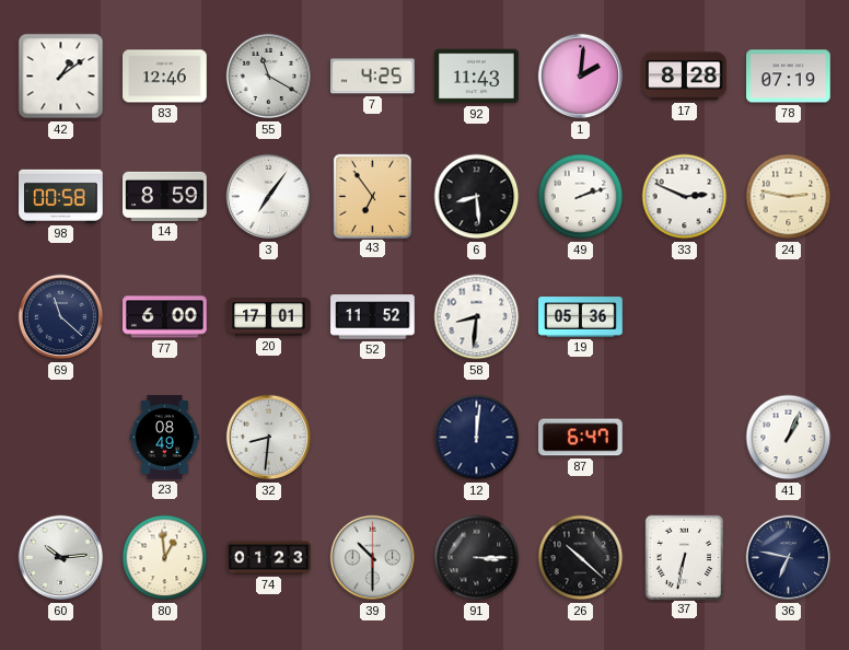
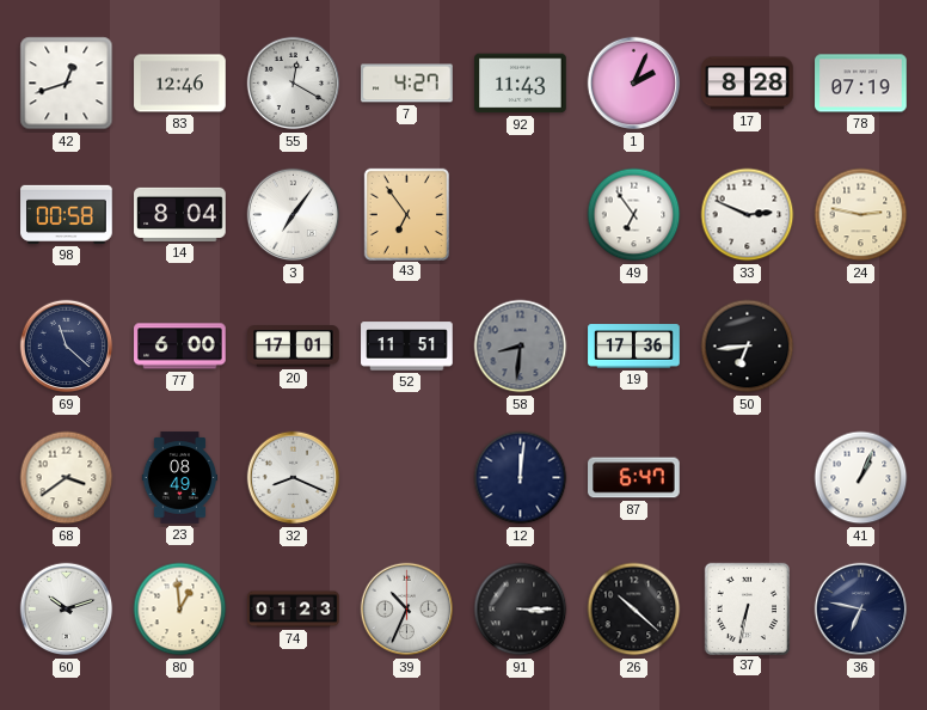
42: 1:09 -> 12:42 (67, 84)
55: 11:20 -> 12:20 (294, 84)
7: 4:25 -> 4:27 (407, 84)
1: 2:01 -> 2:04 (634, 84)
14: 8:59 -> 8:04 (180, 214)
6: 8:29 -> none (477, 197)
49: 2:12 -> 6:54 (634, 215)
52: 11:52 -> 11:51 (407, 347)
58 dial: white -> grey (521, 347)
19: 05:36 -> 17:36 (634, 347)
50: none -> 6:44 (748, 347)
68: none -> 3:39 (67, 478)
32: 8:31 -> 8:19 (294, 478)
60: 10:14 -> 10:12 (67, 610)
39: 10:30 -> 10:34 (407, 610)
